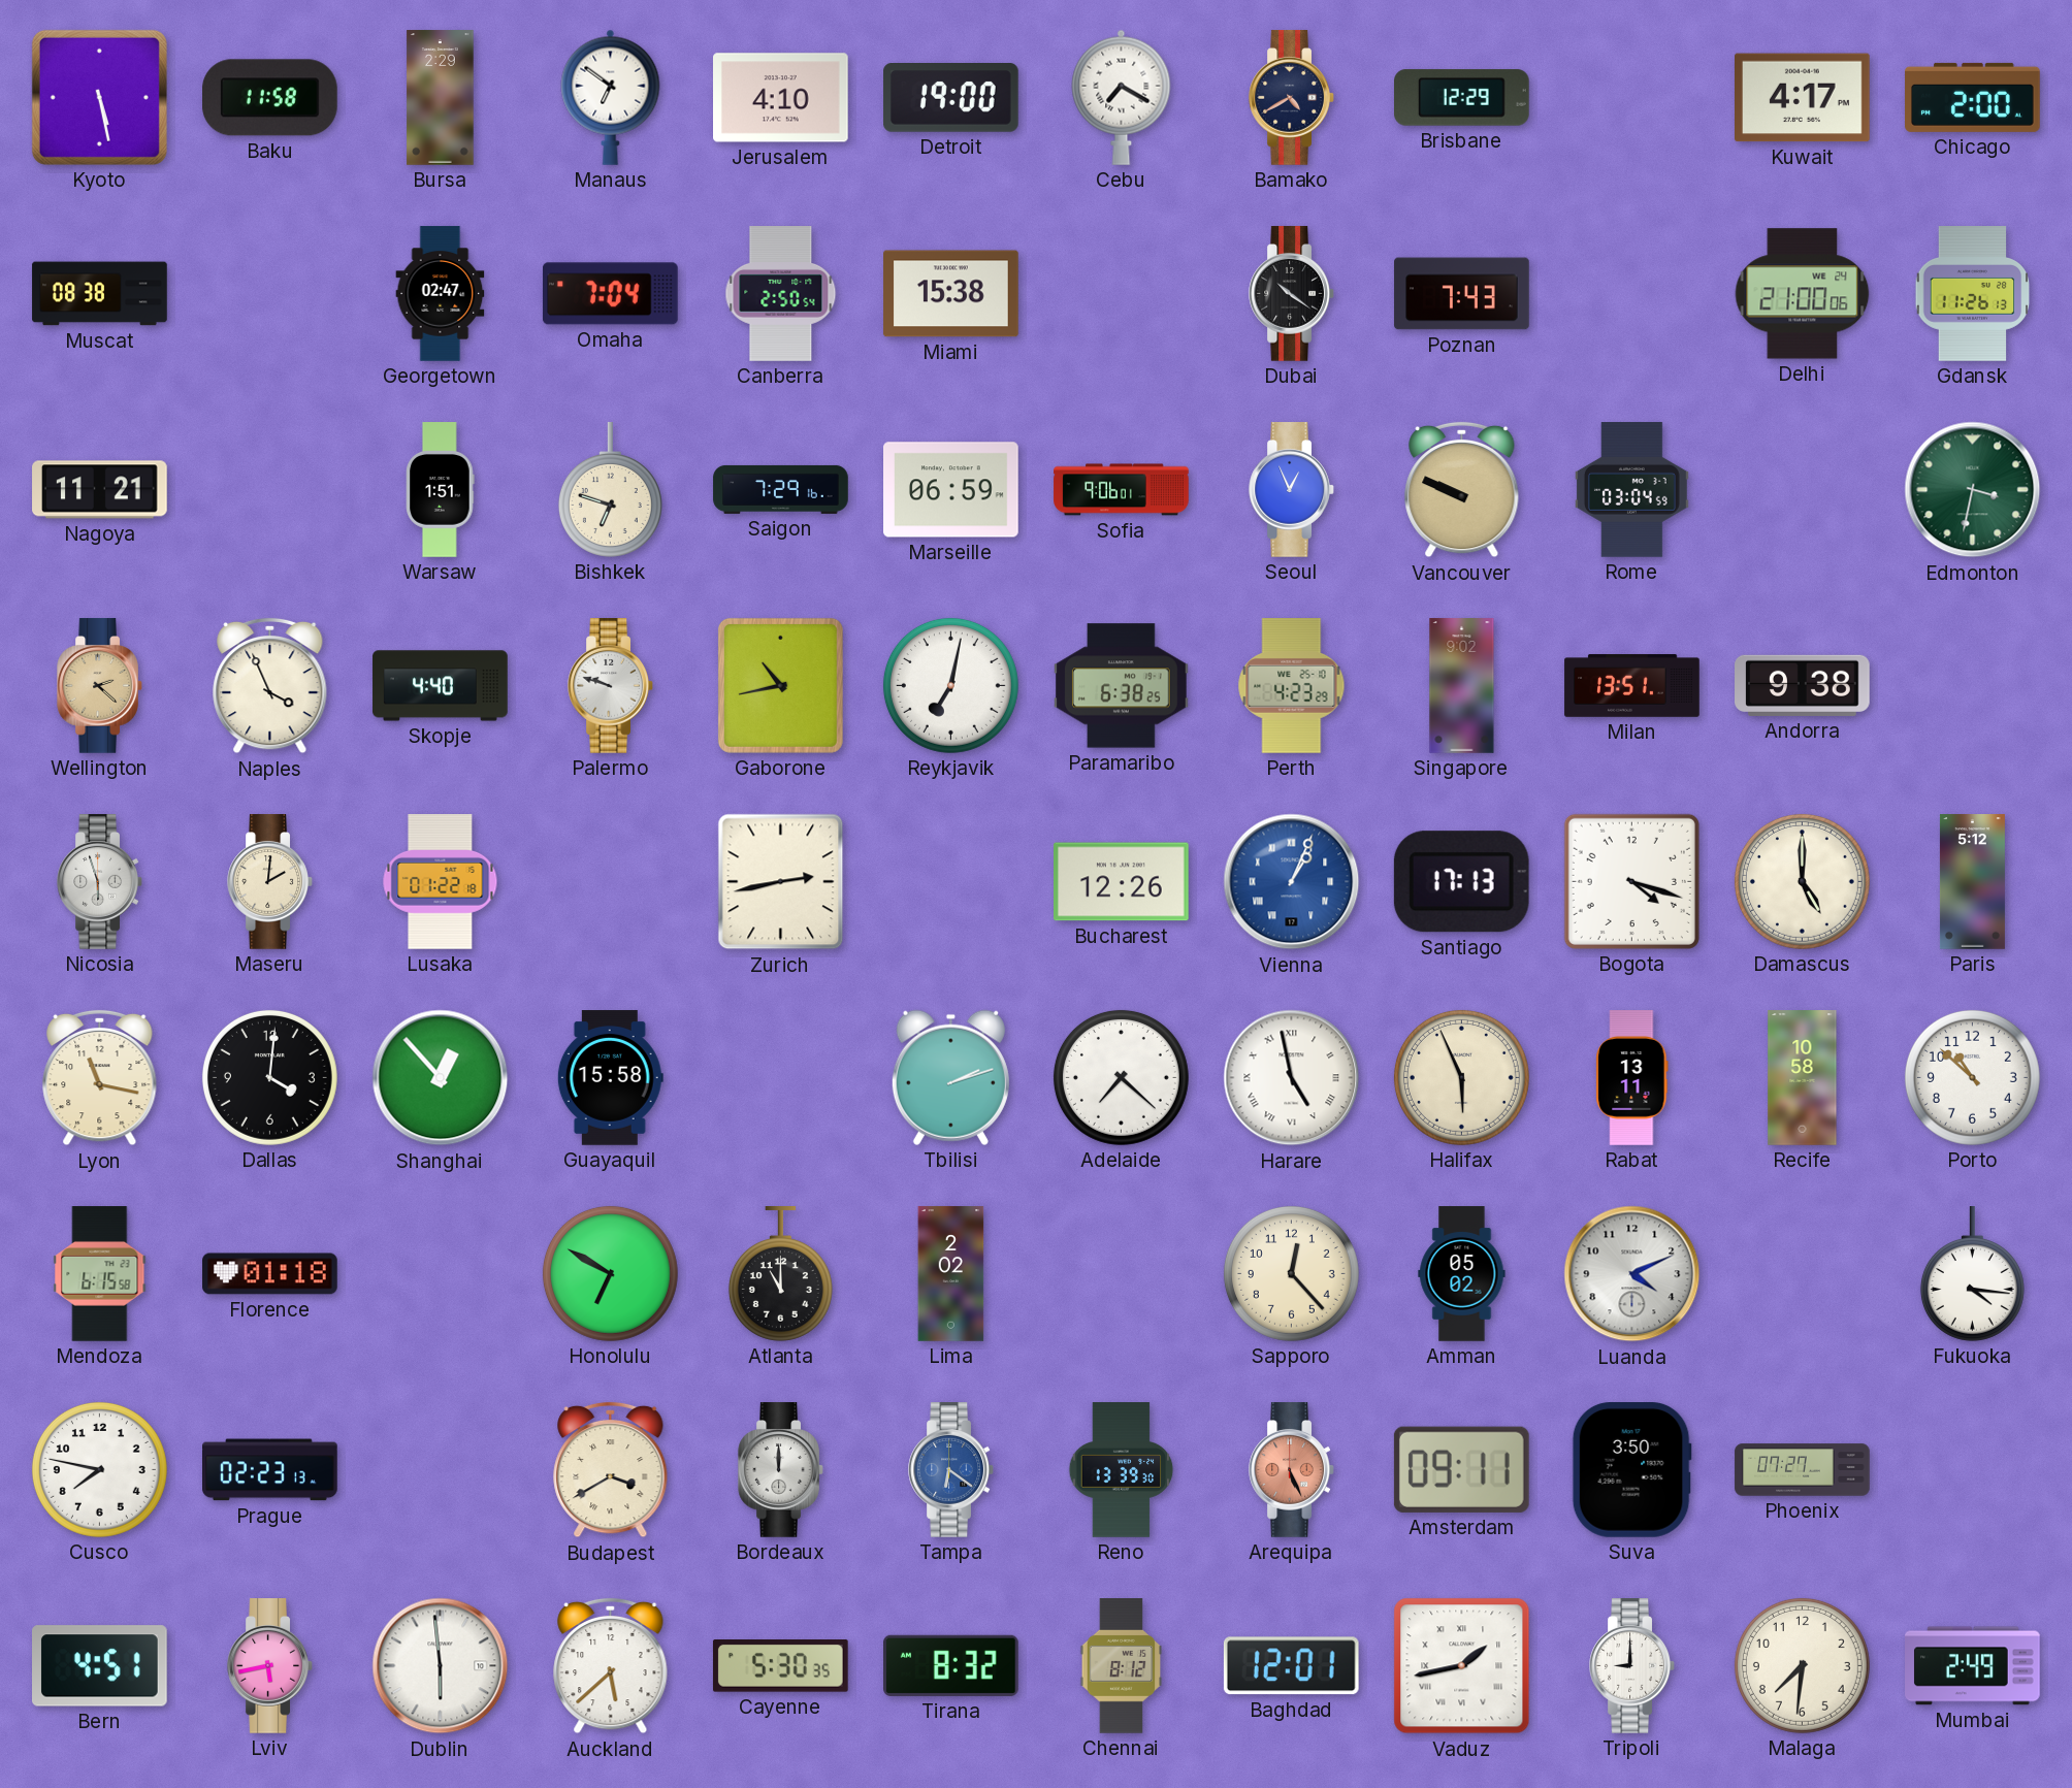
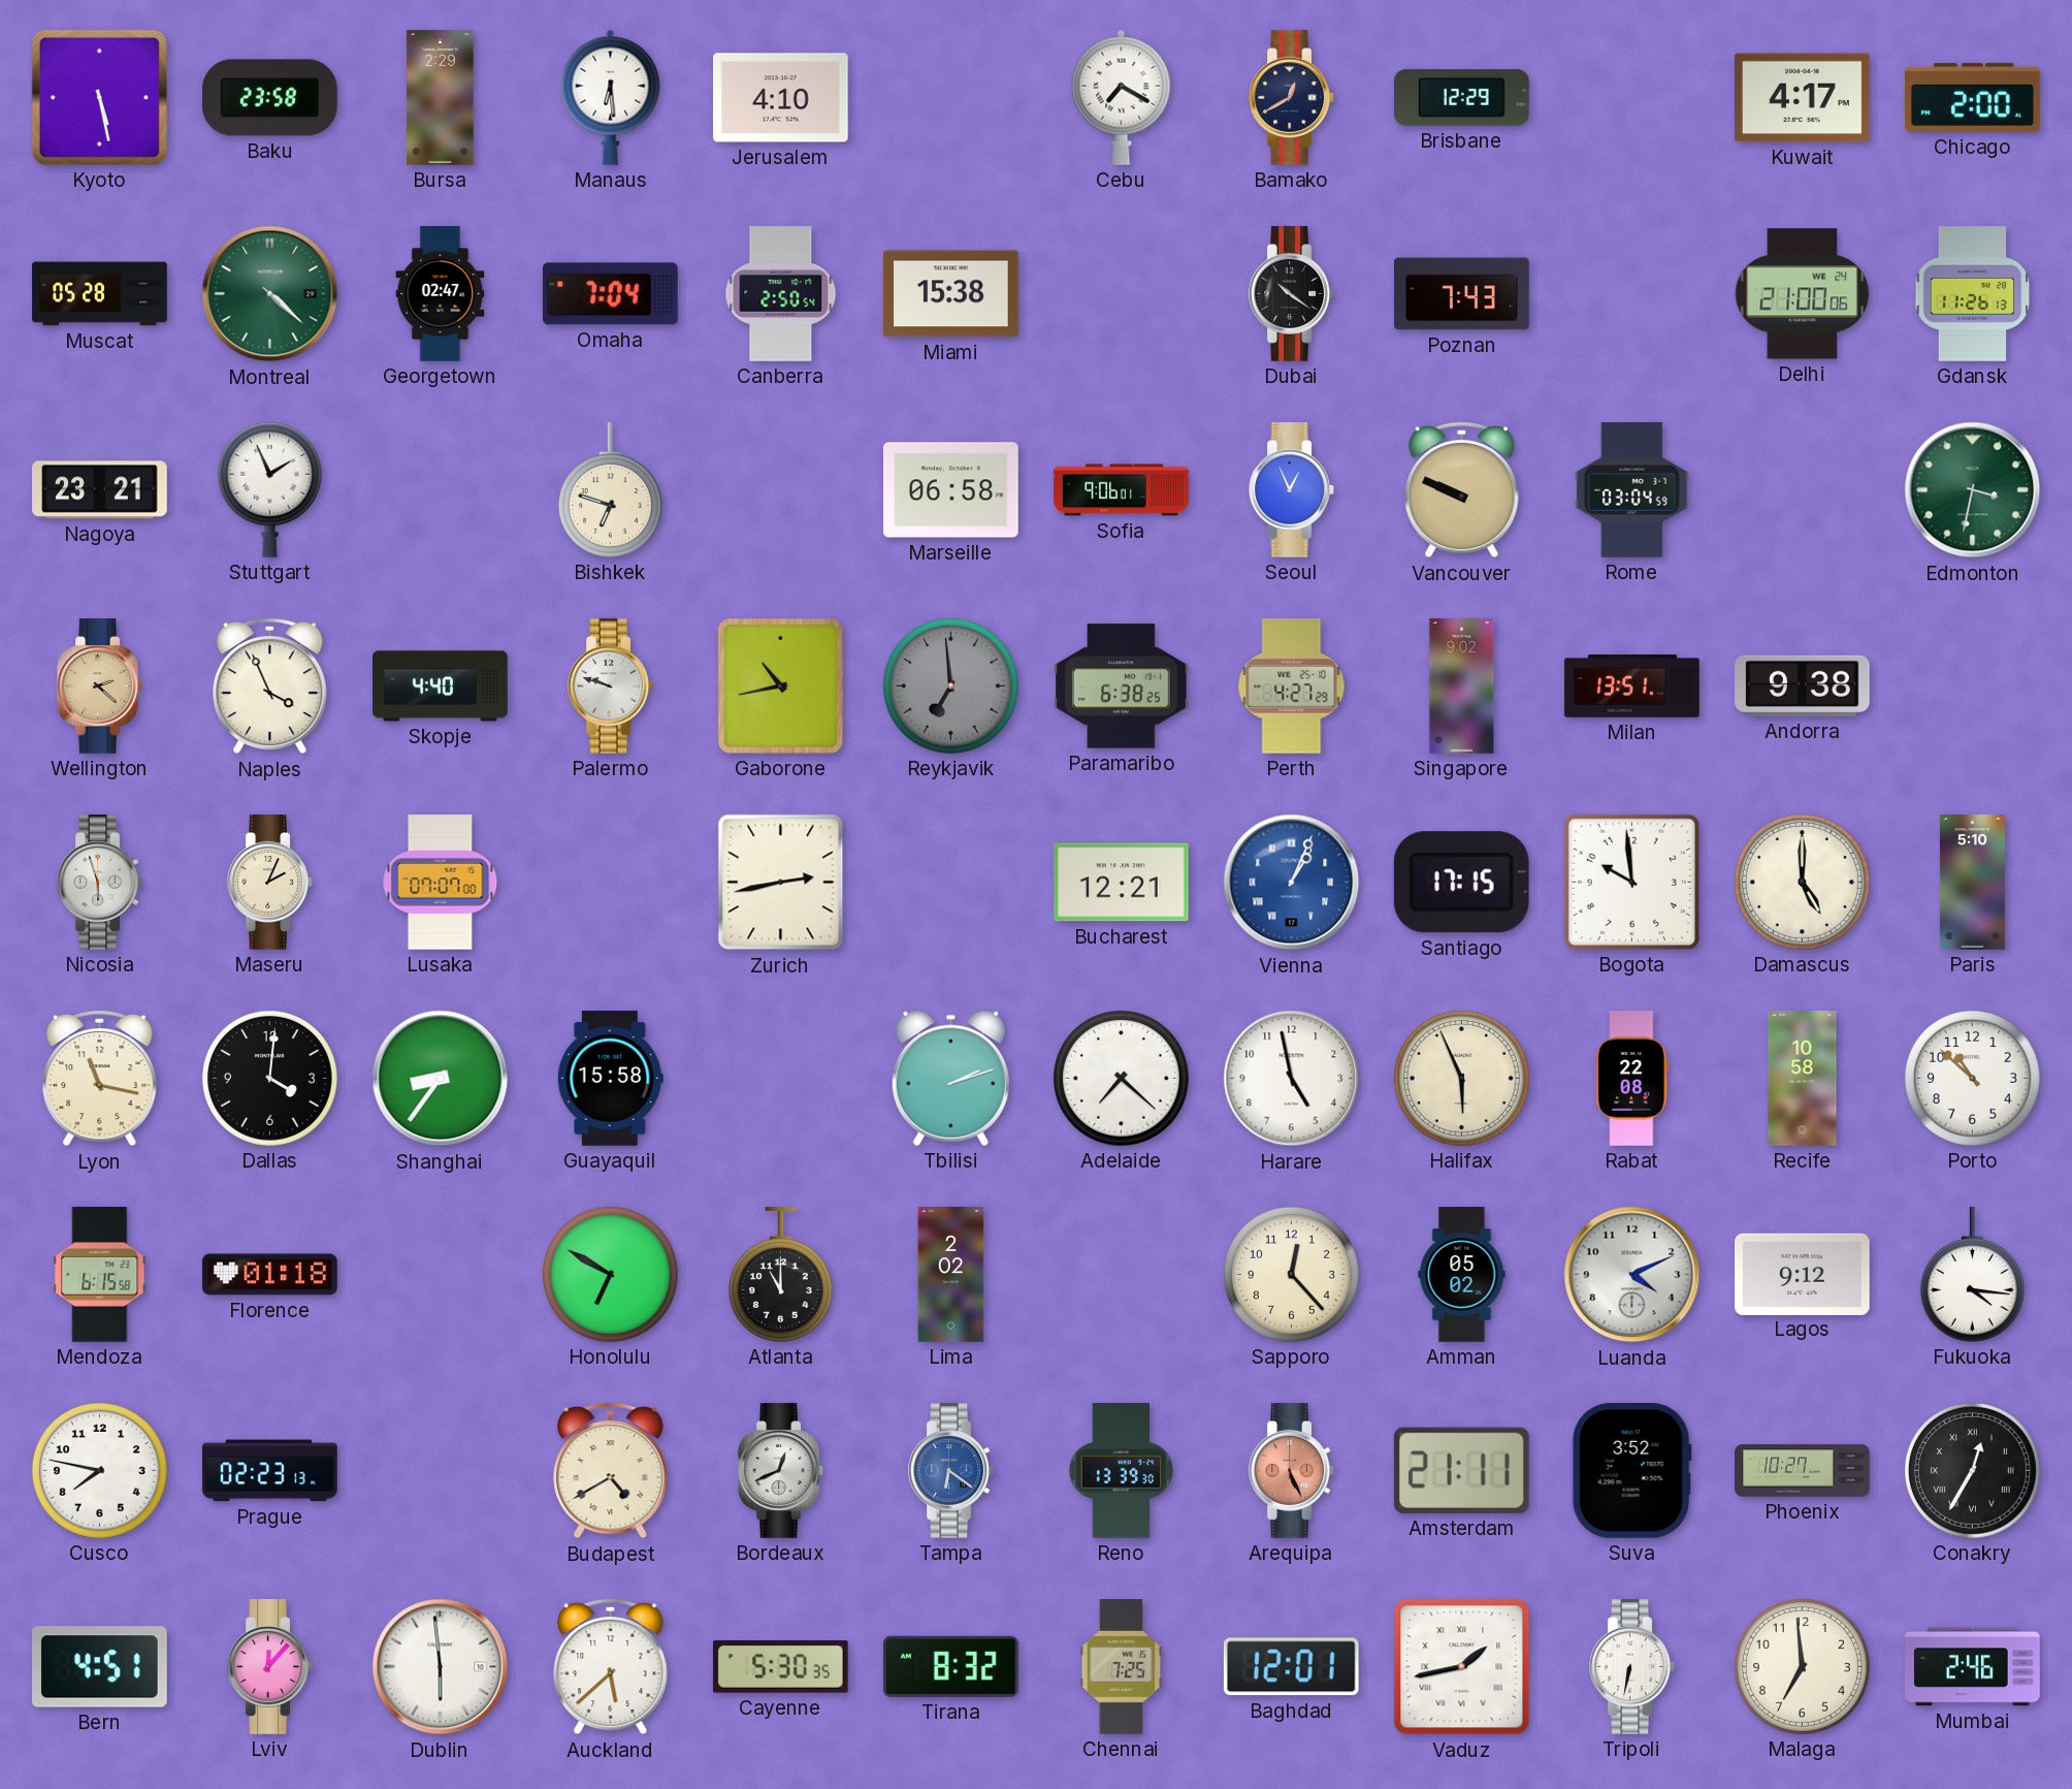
Baku: 11:58 -> 23:58 (270, 98)
Manaus: 6:51 -> 6:29 (611, 97)
Detroit: 19:00 -> none (951, 98)
Bamako: 4:40 -> 12:40 (1292, 98)
Muscat: 08:38 -> 05:28 (100, 294)
Montreal: none -> 4:22 (270, 294)
Nagoya: 11:21 -> 23:21 (100, 490)
Stuttgart: none -> 1:56 (269, 489)
Warsaw: 1:51 -> none (441, 490)
Saigon: 7:29 -> none (781, 489)
Marseille: 06:59 -> 06:58 (951, 490)
Reykjavik: 7:02 -> 6:59 (950, 685)
Reykjavik dial: white -> grey (950, 685)
Perth: 4:23 -> 4:27 (1292, 686)
Maseru: 2:01 -> 2:04 (270, 883)
Lusaka: 01:22 -> 07:07 (441, 883)
Bucharest: 12:26 -> 12:21 (1122, 883)
Santiago: 17:13 -> 17:15 (1461, 883)
Bogota: 4:18 -> 9:59 (1631, 882)
Paris: 5:12 -> 5:10 (1972, 883)
Shanghai: 12:53 -> 8:36 (441, 1079)
Harare numerals: Roman -> Arabic (1292, 1079)
Rabat: 13:11 -> 22:08 (1632, 1079)
Lagos: none -> 9:12 (1803, 1274)
Budapest: 3:40 -> 4:40 (611, 1471)
Bordeaux: 12:00 -> 12:41 (781, 1471)
Amsterdam: 09:11 -> 21:11 (1461, 1470)
Suva: 3:50 -> 3:52 (1631, 1471)
Phoenix: 07:27 -> 10:27 (1803, 1471)
Conakry: none -> 12:35 (1972, 1470)
Lviv: 5:43 -> 12:07 (270, 1667)
Chennai: 8:12 -> 7:25 (1122, 1667)
Tripoli: 9:00 -> 6:32 (1632, 1667)
Malaga: 7:31 -> 6:59 (1802, 1666)
Mumbai: 2:49 -> 2:46 (1973, 1667)
